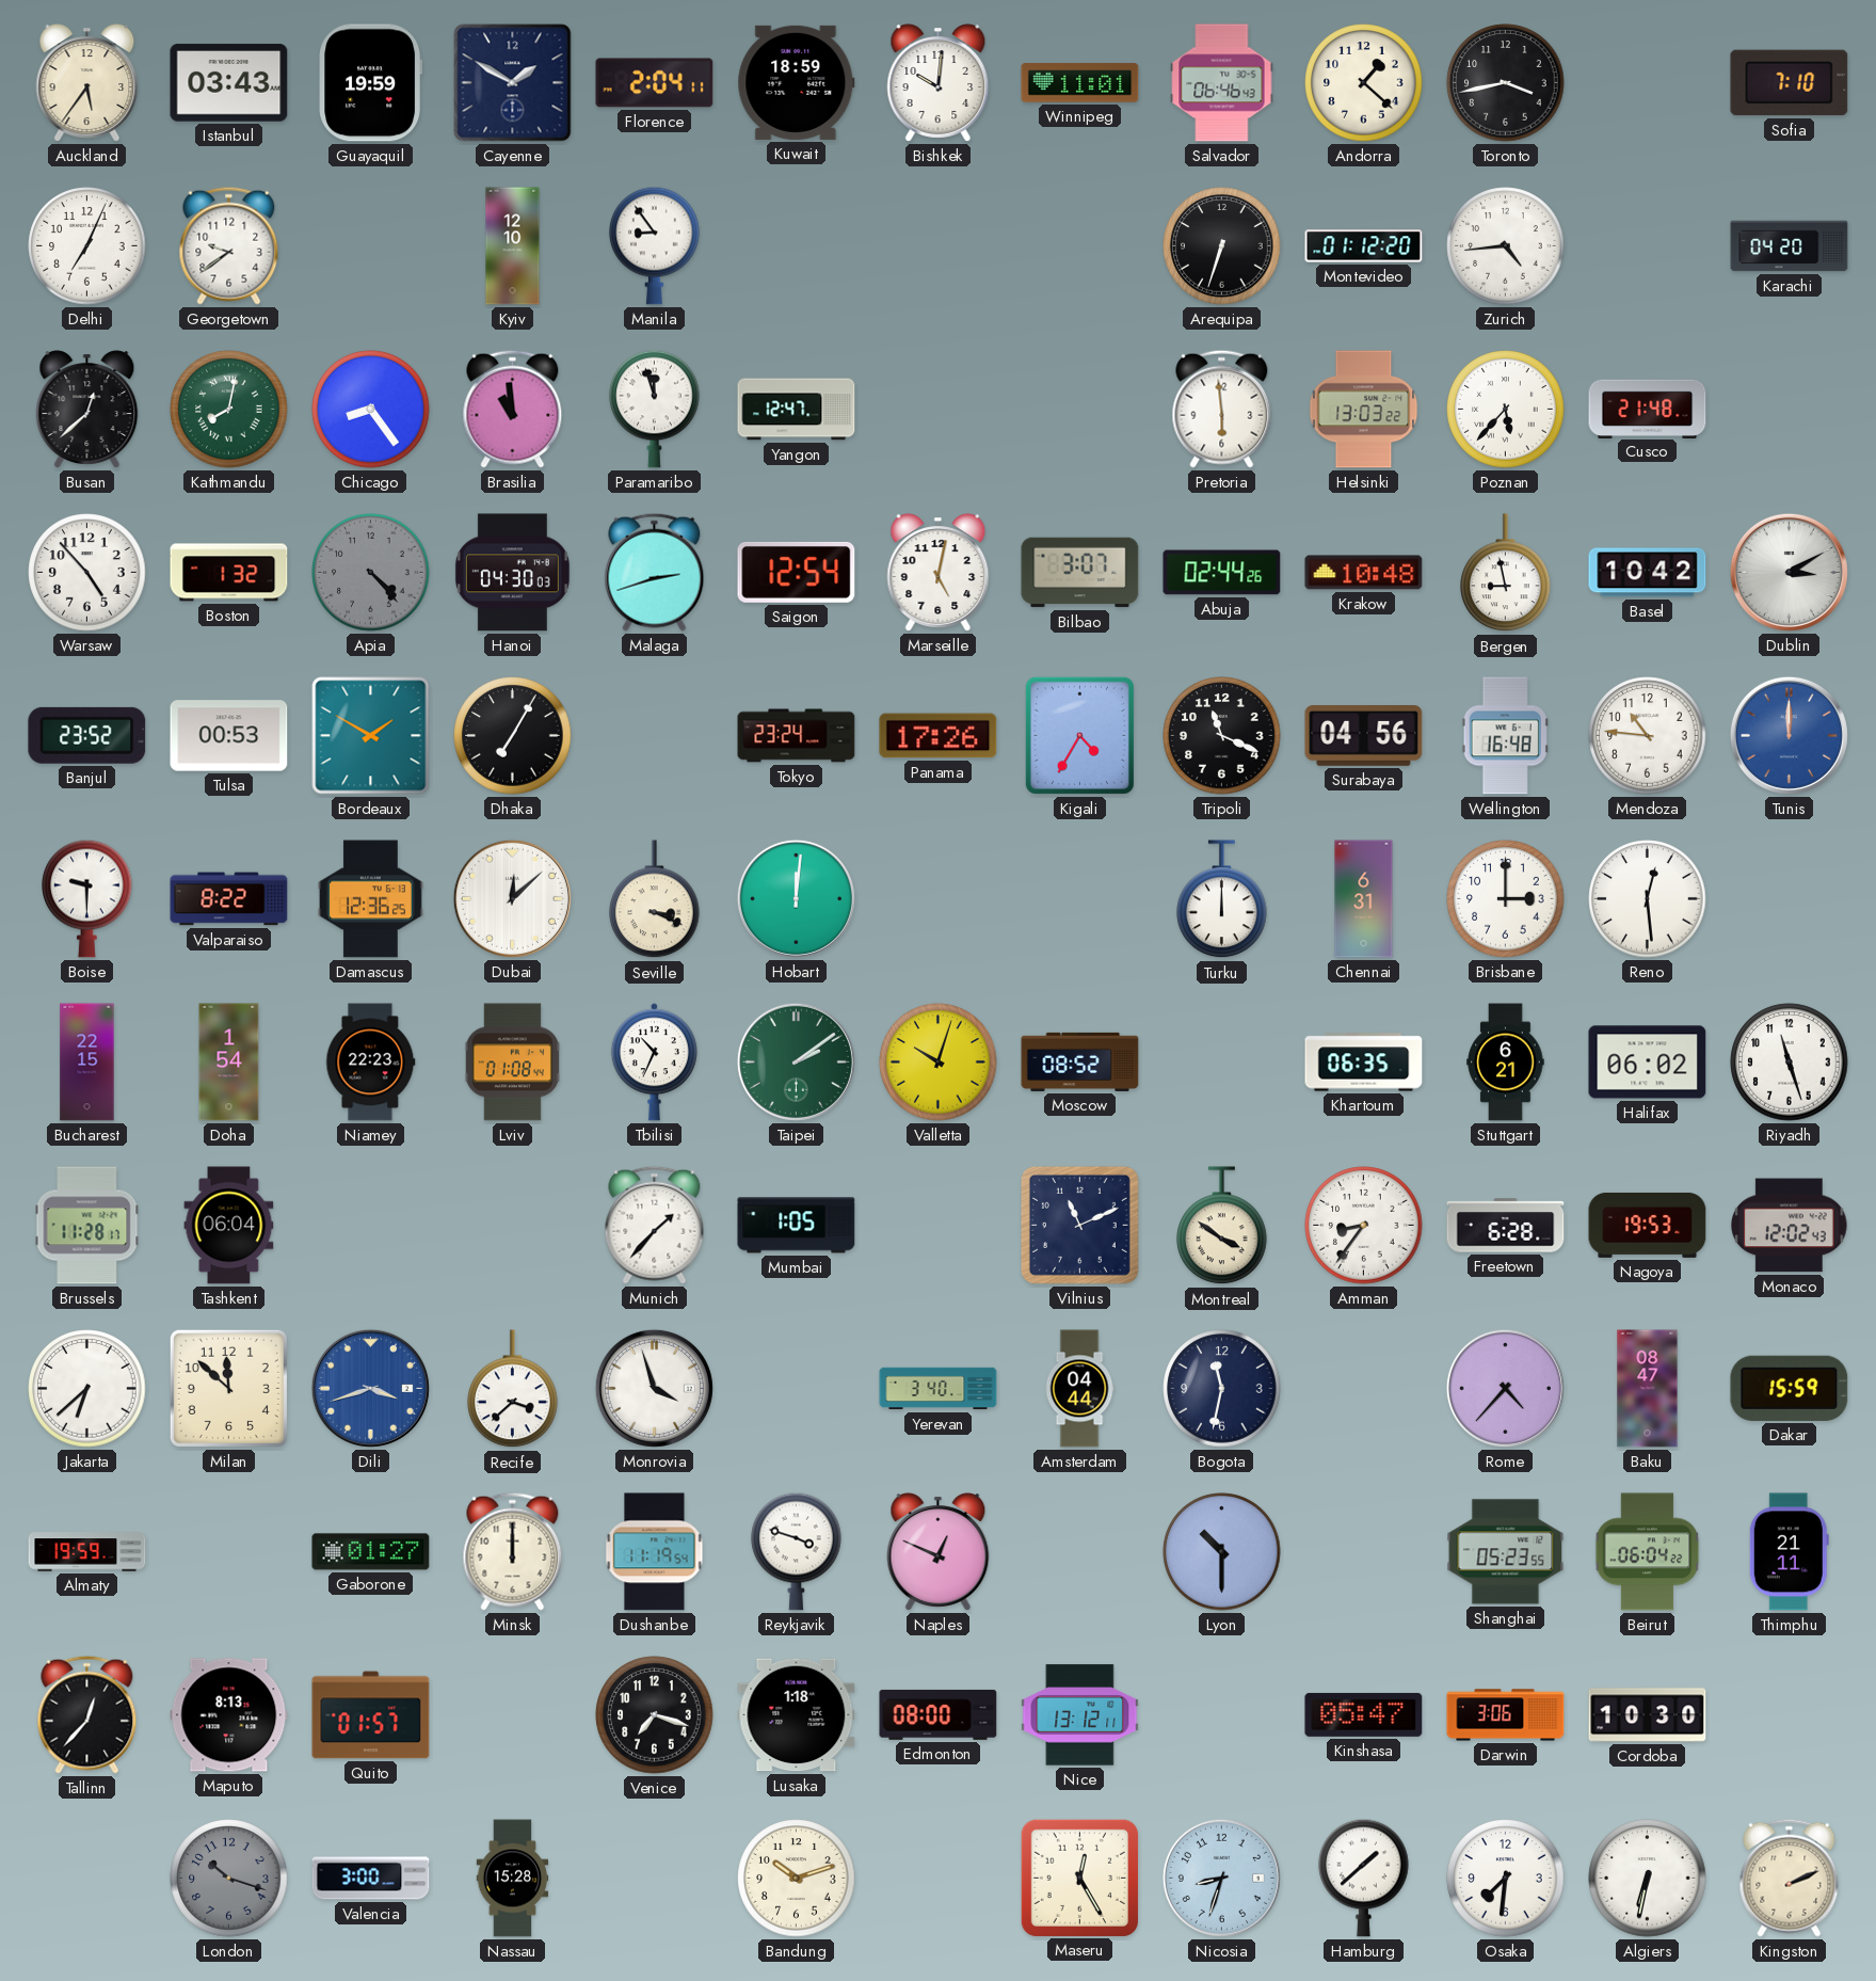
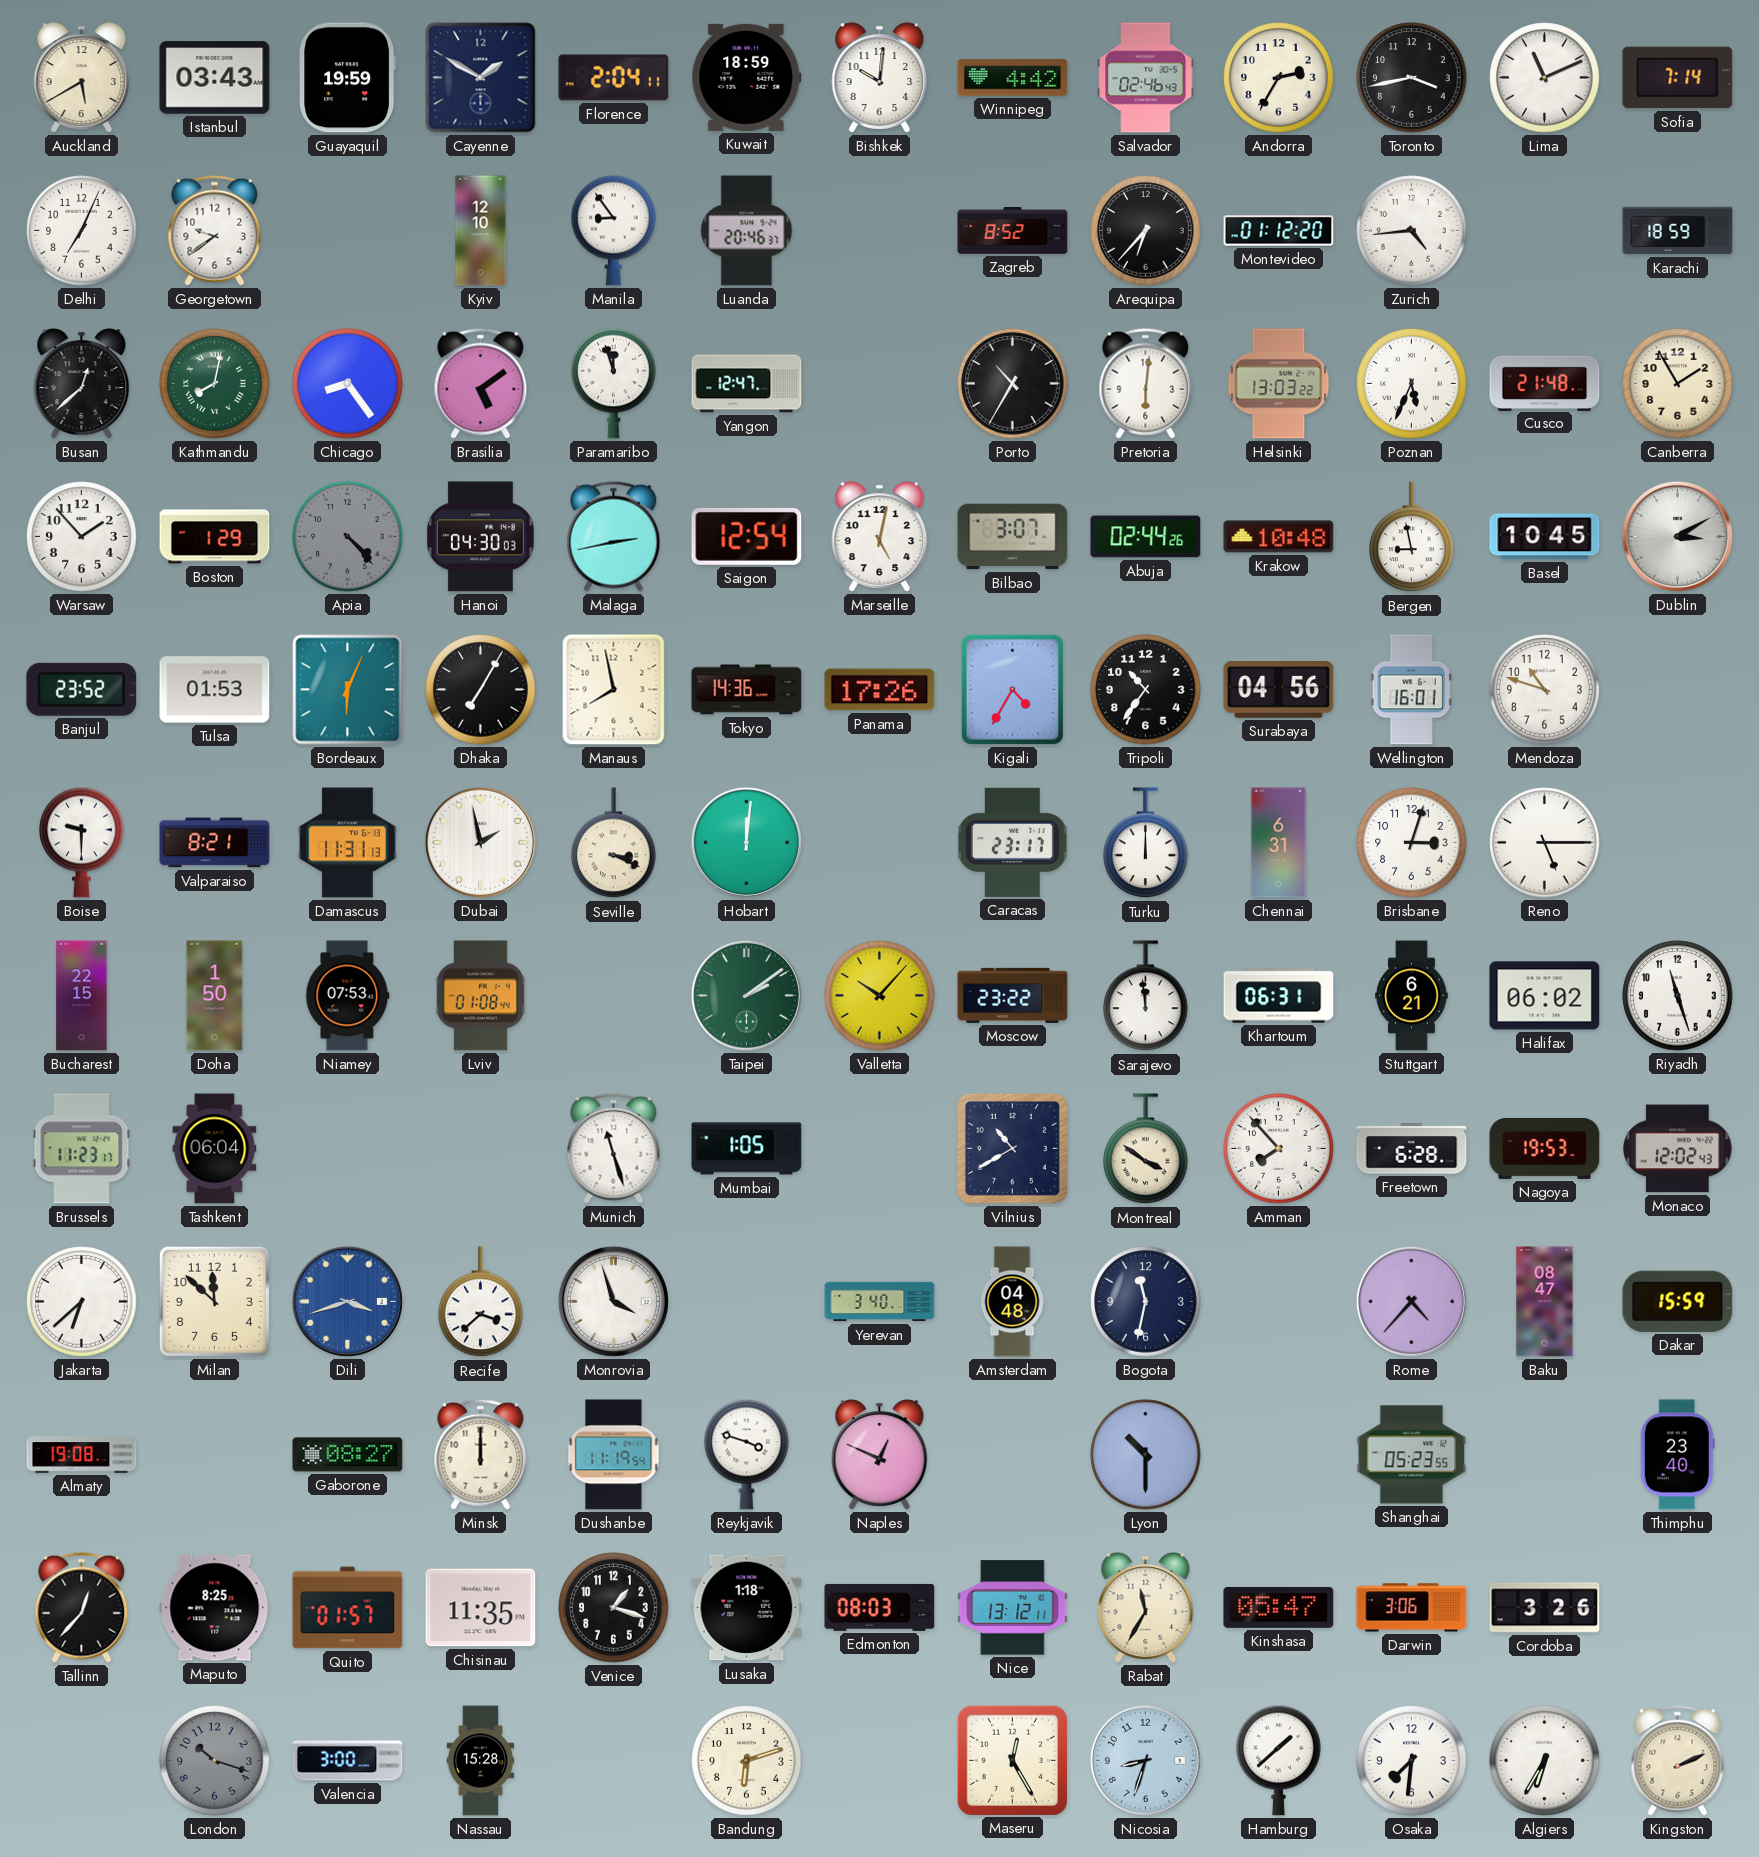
Auckland: 5:36 -> 5:40 (82, 78)
Winnipeg: 11:01 -> 4:42 (1013, 78)
Salvador: 06:46 -> 02:46 (1146, 78)
Andorra: 1:22 -> 2:35 (1279, 78)
Lima: none -> 11:11 (1545, 78)
Sofia: 7:10 -> 7:14 (1678, 78)
Luanda: none -> 20:46 (747, 231)
Zagreb: none -> 8:52 (1013, 231)
Arequipa: 6:33 -> 6:37 (1146, 231)
Karachi: 04:20 -> 18:59 (1678, 231)
Brasilia: 10:59 -> 5:09 (481, 383)
Porto: none -> 10:35 (1013, 384)
Pretoria: 5:59 -> 6:01 (1146, 383)
Poznan: 5:37 -> 5:34 (1412, 384)
Canberra: none -> 1:55 (1678, 384)
Warsaw: 4:53 -> 1:53 (82, 537)
Boston: 1:32 -> 1:29 (215, 537)
Malaga: 2:42 -> 2:43 (614, 536)
Basel: 10:42 -> 10:45 (1545, 537)
Tulsa: 00:53 -> 01:53 (215, 690)
Bordeaux: 1:50 -> 6:04 (348, 690)
Manaus: none -> 7:58 (614, 690)
Tokyo: 23:24 -> 14:36 (747, 690)
Tripoli: 11:19 -> 10:36 (1146, 690)
Wellington: 16:48 -> 16:01 (1411, 690)
Mendoza: 10:46 -> 10:48 (1545, 690)
Tunis: 12:00 -> none (1789, 735)
Valparaiso: 8:22 -> 8:21 (215, 843)
Damascus: 12:36 -> 11:31 (348, 843)
Dubai: 12:08 -> 1:58 (480, 842)
Caracas: none -> 23:17 (1012, 842)
Brisbane: 3:00 -> 3:03 (1412, 843)
Reno: 12:29 -> 5:15 (1545, 843)
Doha: 1:54 -> 1:50 (215, 996)
Niamey: 22:23 -> 07:53 (348, 996)
Tbilisi: 10:34 -> none (654, 1063)
Valletta: 10:03 -> 10:07 (880, 996)
Moscow: 08:52 -> 23:22 (1013, 995)
Sarajevo: none -> 11:59 (1146, 996)
Khartoum: 06:35 -> 06:31 (1279, 996)
Brussels: 11:28 -> 11:23 (82, 1149)
Munich: 1:37 -> 11:27 (614, 1148)
Vilnius: 11:11 -> 10:40 (1012, 1148)
Amman: 8:36 -> 7:53 (1279, 1149)
Amsterdam: 04:44 -> 04:48 (1012, 1302)
Almaty: 19:59 -> 19:08 (82, 1455)
Gaborone: 01:27 -> 08:27 (348, 1455)
Beirut: 06:04 -> none (1648, 1552)
Thimphu: 21:11 -> 23:40 (1677, 1455)
Maputo: 8:13 -> 8:25 (215, 1608)
Chisinau: none -> 11:35 (481, 1608)
Venice: 7:18 -> 1:18 (614, 1608)
Edmonton: 08:00 -> 08:03 (880, 1607)
Rabat: none -> 11:35 (1146, 1608)
Cordoba: 10:30 -> 3:26 (1545, 1608)
Bandung: 10:12 -> 6:12 (747, 1761)
Algiers: 6:32 -> 6:35 (1545, 1761)
